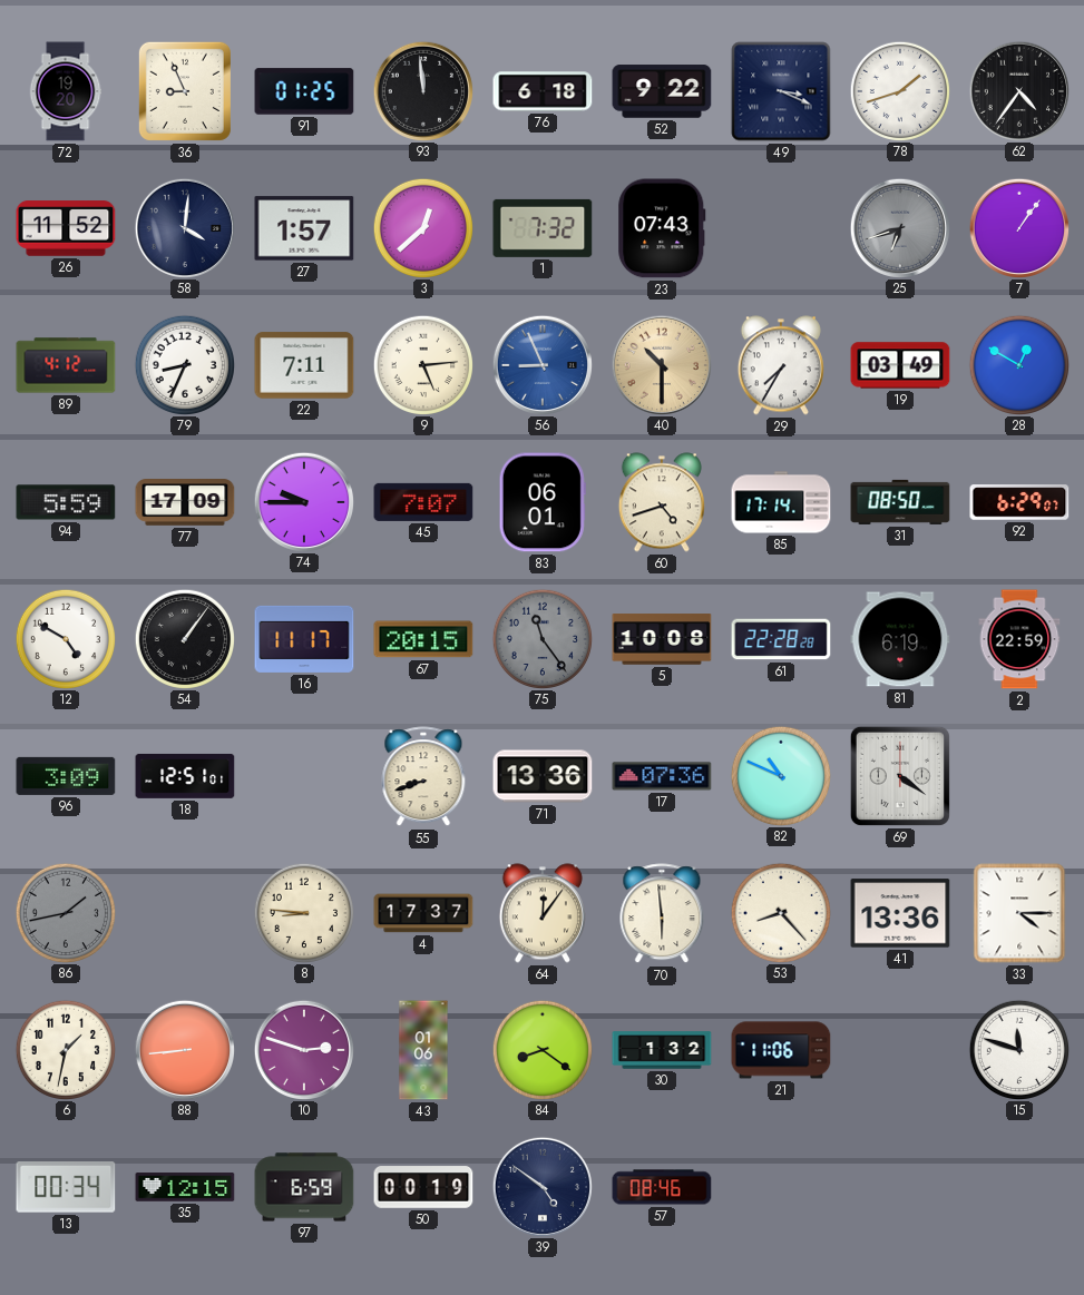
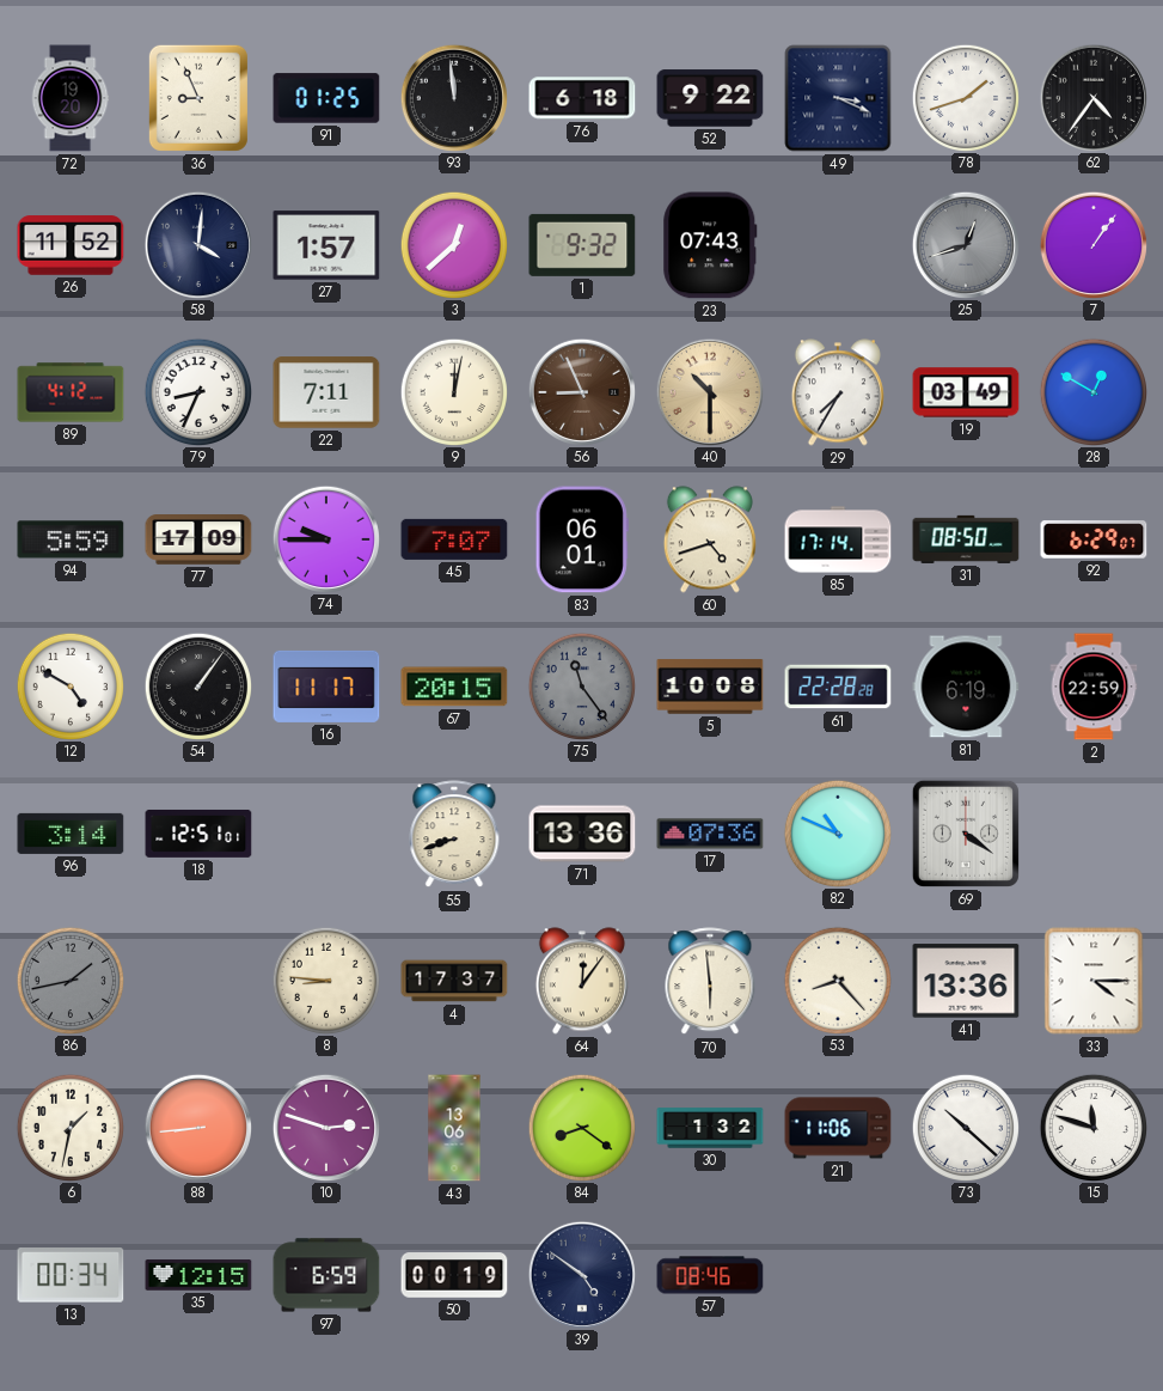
1: 7:32 -> 9:32 (582, 245)
25: 6:42 -> 12:42 (965, 244)
9: 5:14 -> 12:02 (453, 391)
56 dial: blue -> brown (581, 391)
96: 3:09 -> 3:14 (71, 834)
43: 01:06 -> 13:06 (454, 1128)
73: none -> 10:22 (965, 1127)
